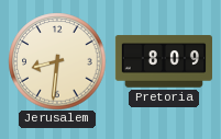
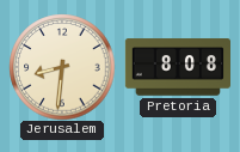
Pretoria: 8:09 -> 8:08 (177, 67)
